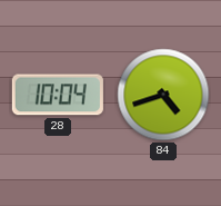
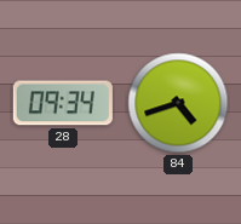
28: 10:04 -> 09:34 (63, 103)
